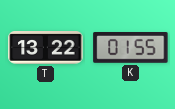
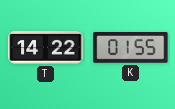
T: 13:22 -> 14:22 (46, 48)
